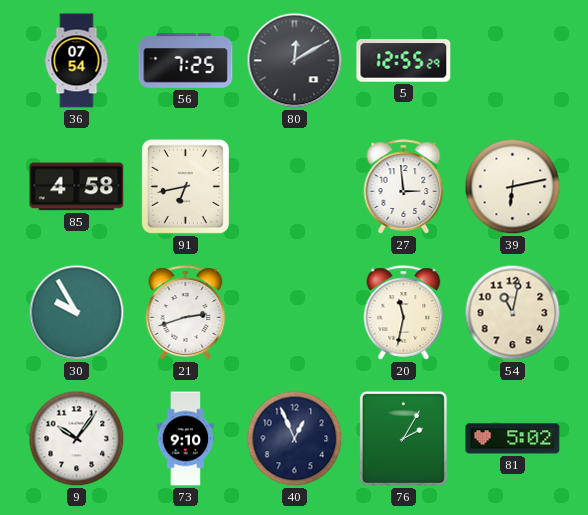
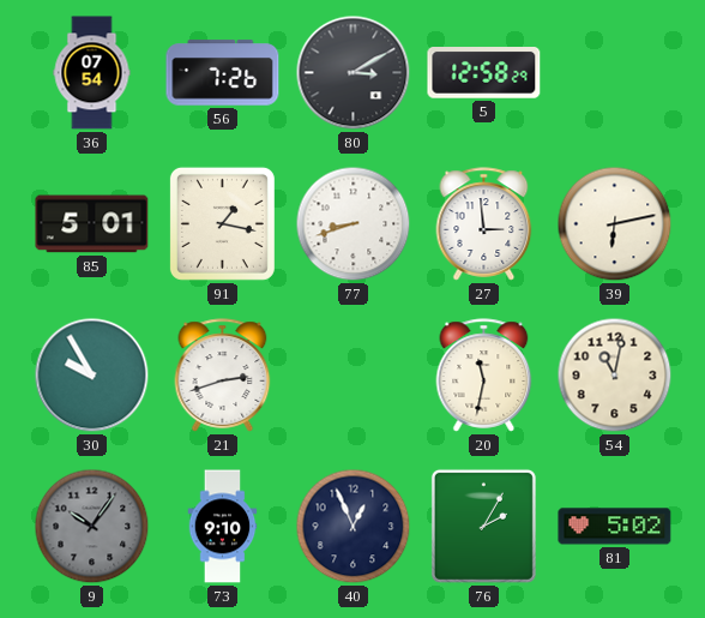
56: 7:25 -> 7:26 (223, 73)
80: 12:10 -> 3:10 (354, 73)
5: 12:55 -> 12:58 (484, 73)
85: 4:58 -> 5:01 (92, 224)
91: 6:43 -> 1:17 (222, 223)
77: none -> 8:42 (354, 224)
9 dial: white -> grey (92, 527)
